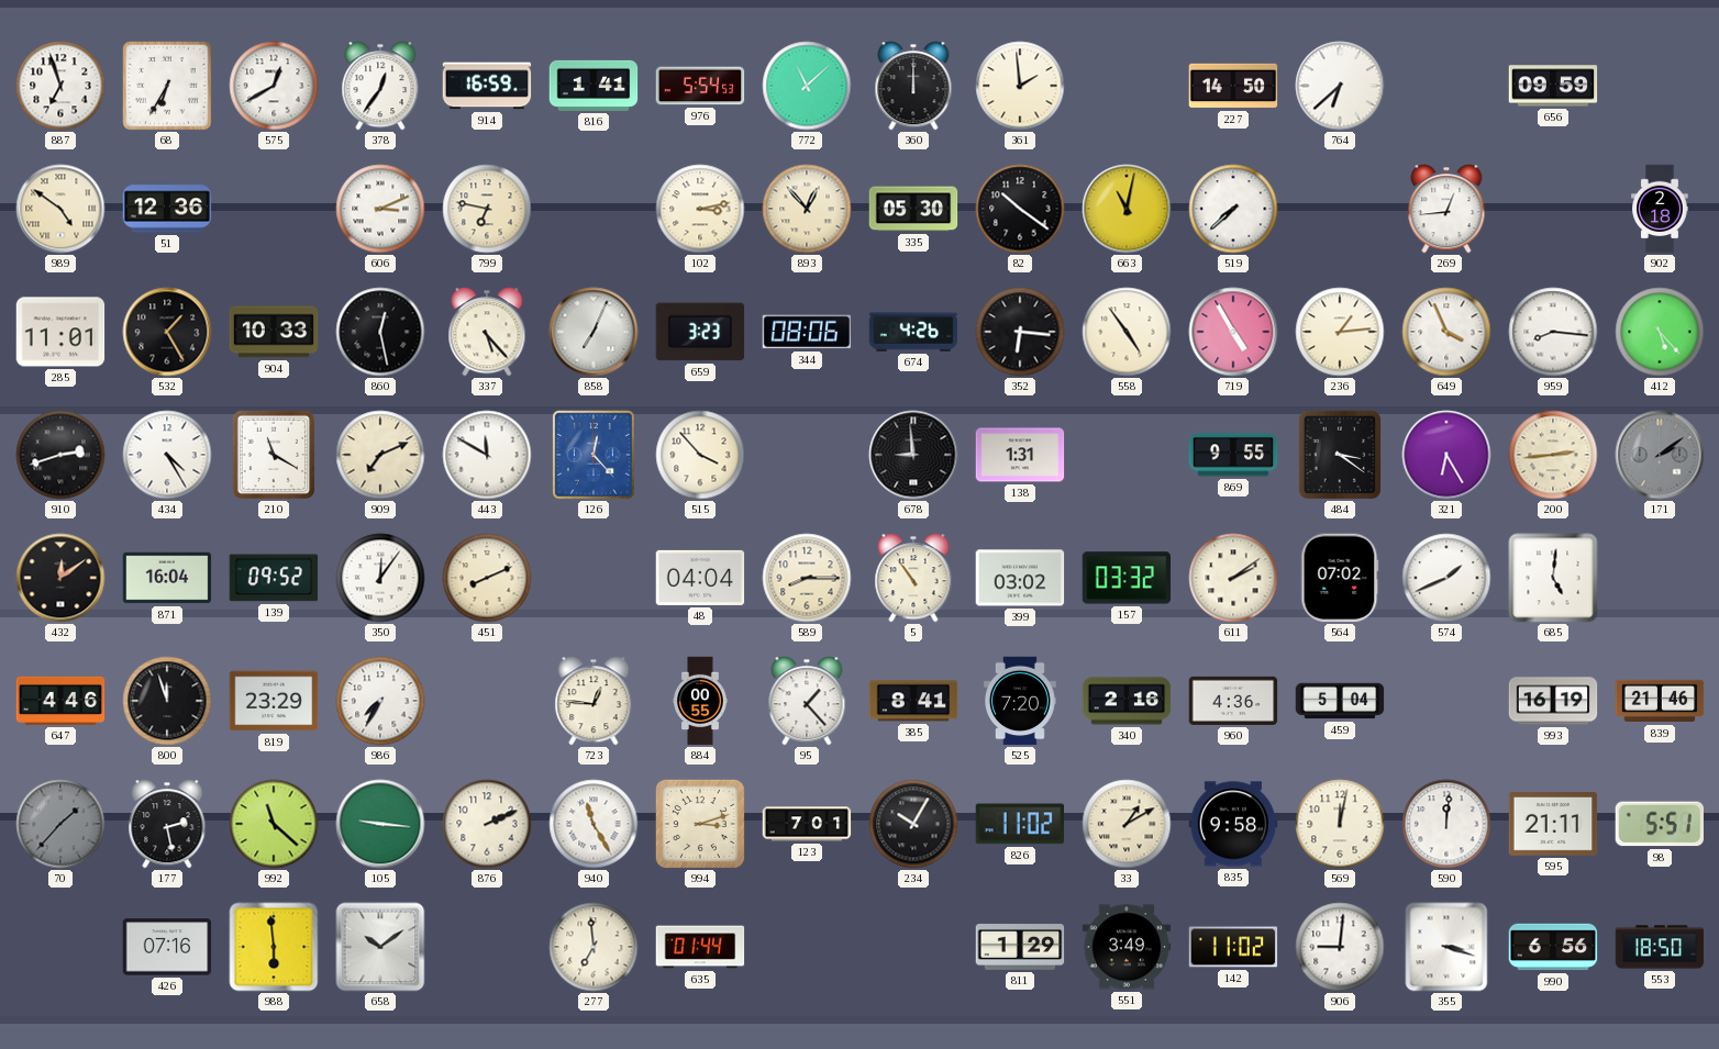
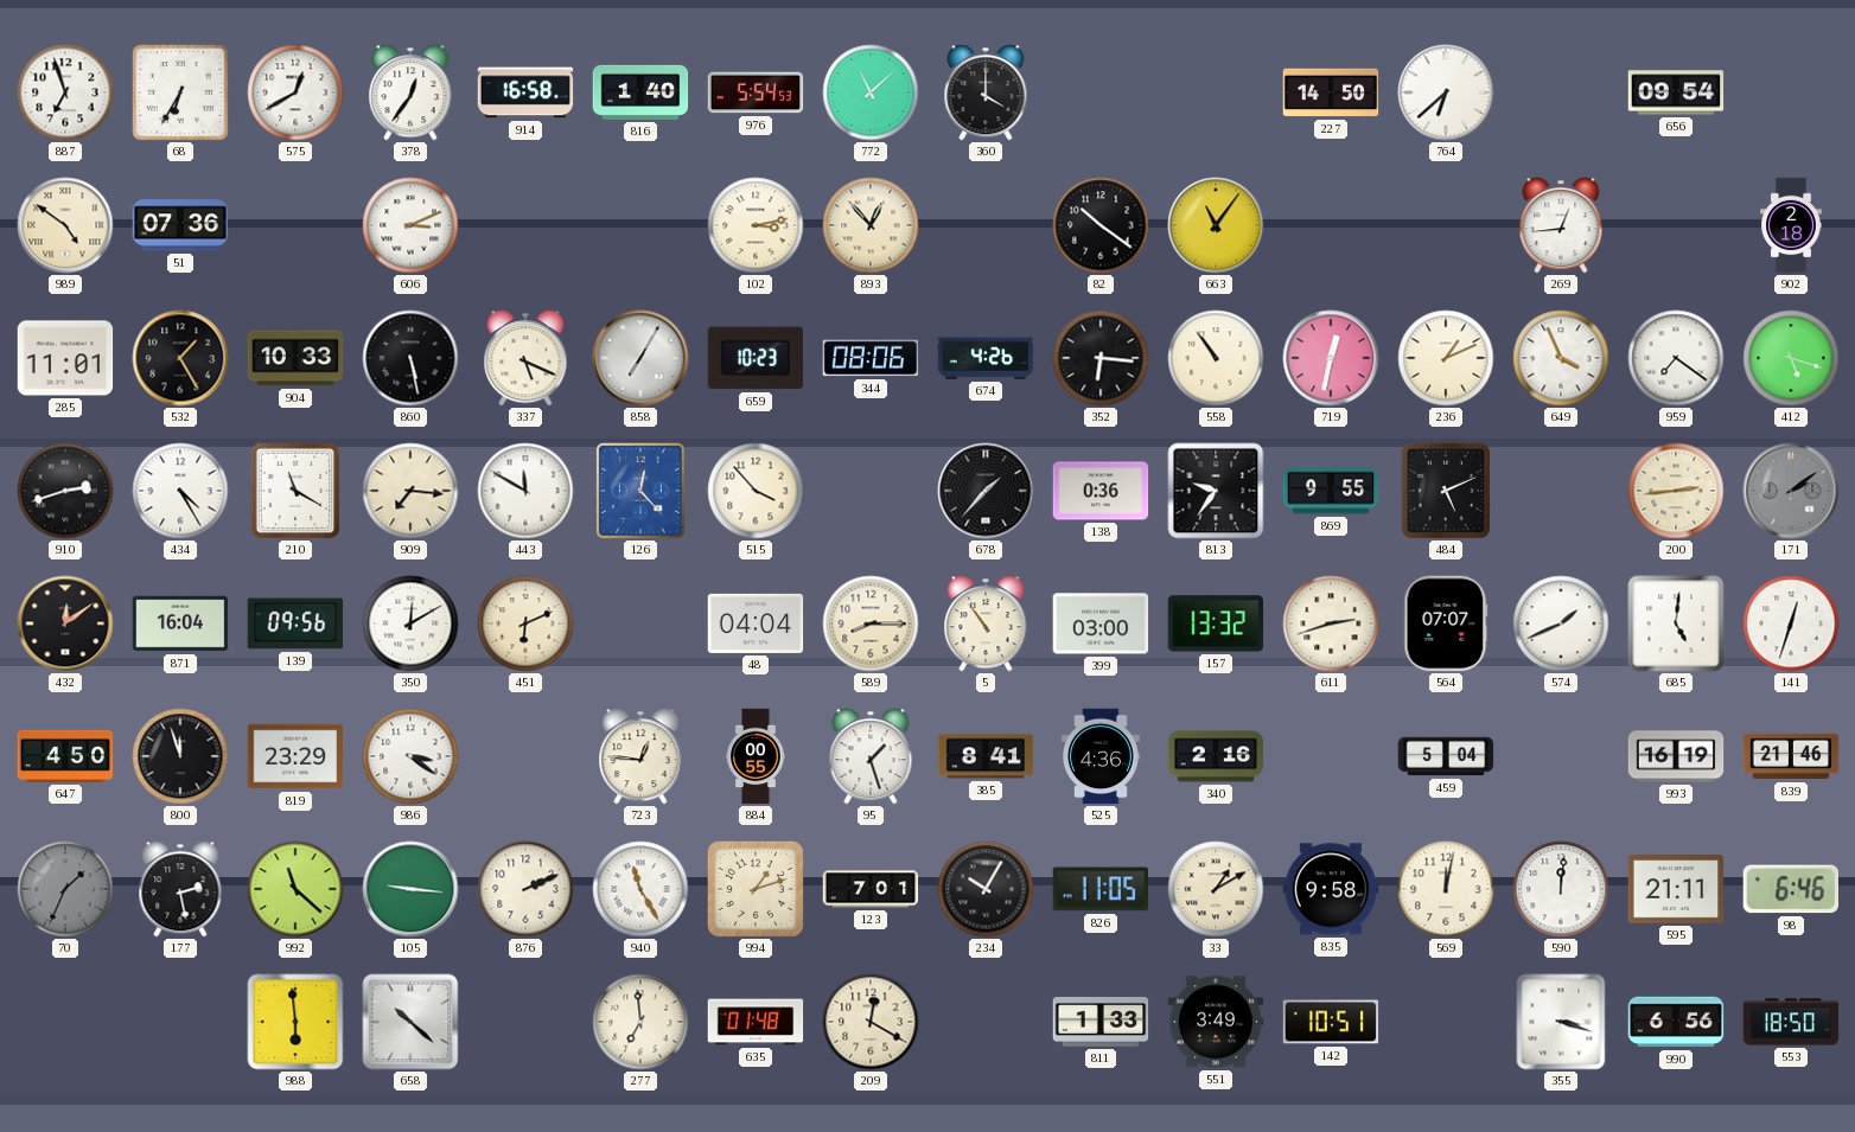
914: 16:59 -> 16:58 (525, 92)
816: 1:41 -> 1:40 (640, 92)
360: 12:00 -> 4:00 (986, 92)
361: 1:59 -> none (1020, 86)
656: 09:59 -> 09:54 (1676, 92)
51: 12:36 -> 07:36 (180, 225)
799: 6:47 -> none (487, 209)
335: 05:30 -> none (913, 209)
663: 11:02 -> 11:06 (1216, 225)
519: 7:38 -> none (1233, 209)
860: 12:28 -> 5:28 (410, 358)
337: 5:23 -> 5:19 (525, 358)
858: 7:04 -> 7:05 (640, 358)
659: 3:23 -> 10:23 (756, 358)
558: 4:54 -> 10:54 (1216, 358)
719: 4:55 -> 12:32 (1331, 358)
236: 1:14 -> 1:11 (1446, 358)
959: 8:16 -> 7:21 (1676, 358)
412: 5:23 -> 5:18 (1791, 358)
909: 7:11 -> 7:16 (410, 491)
678: 8:59 -> 1:37 (986, 491)
138: 1:31 -> 0:36 (1101, 491)
813: none -> 9:36 (1216, 491)
484: 3:21 -> 5:11 (1446, 491)
321: 6:25 -> none (1446, 455)
139: 09:52 -> 09:56 (295, 623)
350: 12:06 -> 12:10 (410, 623)
451: 8:11 -> 6:11 (525, 623)
399: 03:02 -> 03:00 (1101, 623)
157: 03:32 -> 13:32 (1216, 623)
611: 2:09 -> 2:42 (1331, 623)
564: 07:02 -> 07:07 (1446, 623)
141: none -> 12:33 (1791, 623)
647: 4:46 -> 4:50 (65, 756)
986: 7:35 -> 3:21 (410, 756)
95: 1:23 -> 1:27 (871, 756)
525: 7:20 -> 4:36 (1102, 756)
960: 4:36 -> none (1233, 701)
70: 1:37 -> 1:34 (65, 889)
994: 3:12 -> 1:12 (756, 889)
826: 11:02 -> 11:05 (1101, 889)
98: 5:51 -> 6:46 (1790, 889)
426: 07:16 -> none (167, 947)
658: 10:09 -> 10:22 (410, 1022)
635: 01:44 -> 01:48 (756, 1022)
209: none -> 12:20 (871, 1022)
811: 1:29 -> 1:33 (1101, 1023)
142: 11:02 -> 10:51 (1331, 1022)
906: 9:01 -> none (1340, 947)
